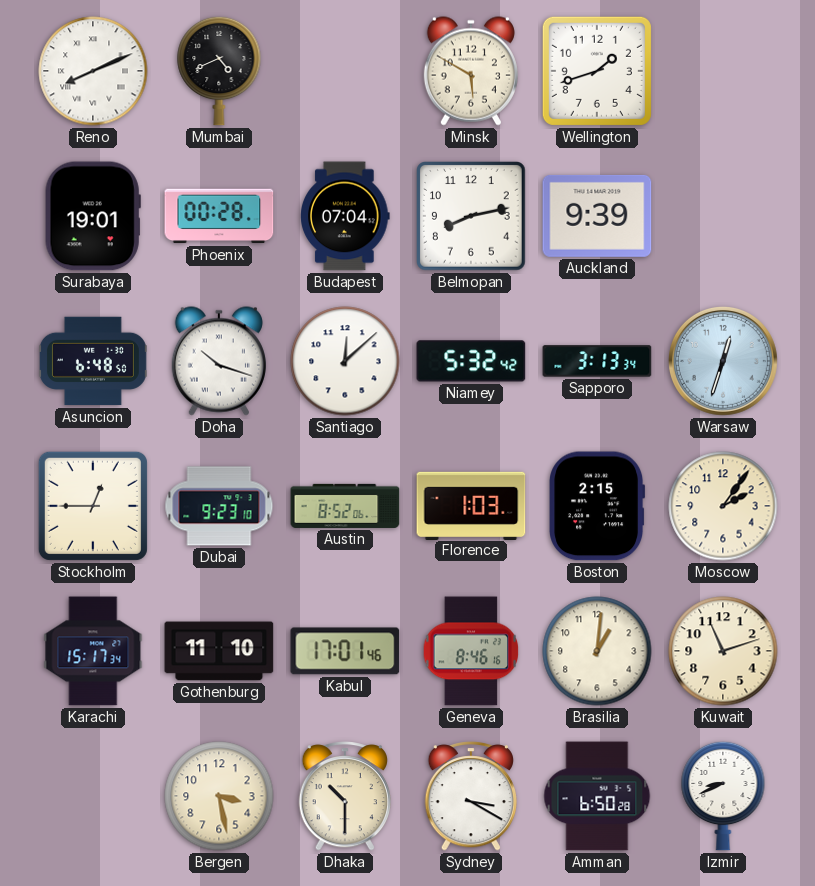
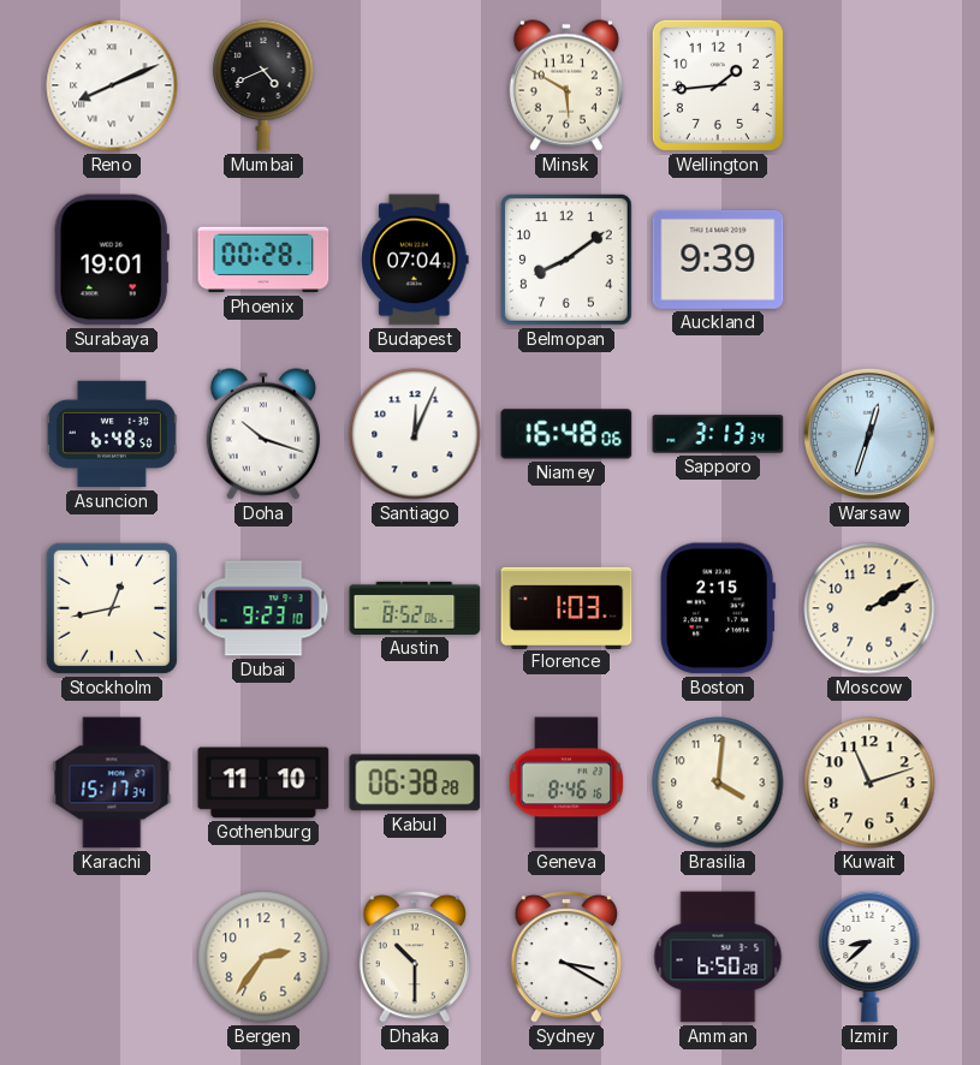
Wellington: 1:42 -> 1:44 (718, 85)
Belmopan: 8:13 -> 8:09 (568, 261)
Santiago: 12:08 -> 12:04 (415, 434)
Niamey: 5:32 -> 16:48 (566, 434)
Stockholm: 12:45 -> 12:43 (112, 608)
Moscow: 2:06 -> 2:10 (869, 608)
Kabul: 17:01 -> 06:38 (415, 783)
Brasilia: 1:01 -> 4:01 (718, 783)
Bergen: 3:28 -> 2:36 (263, 957)
Izmir: 8:41 -> 8:38 (869, 957)
